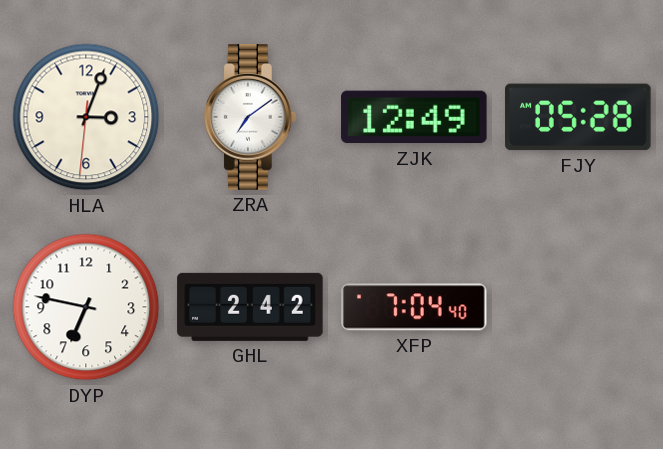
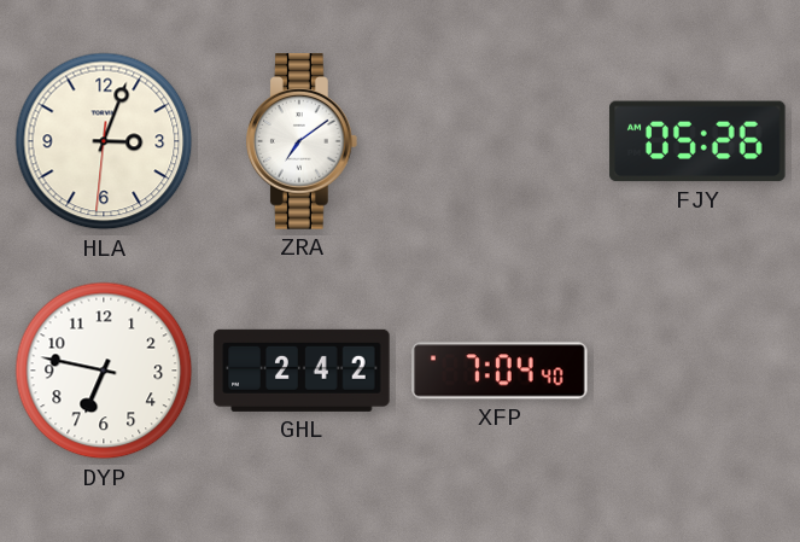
ZJK: 12:49 -> none (414, 117)
FJY: 05:28 -> 05:26 (697, 141)
